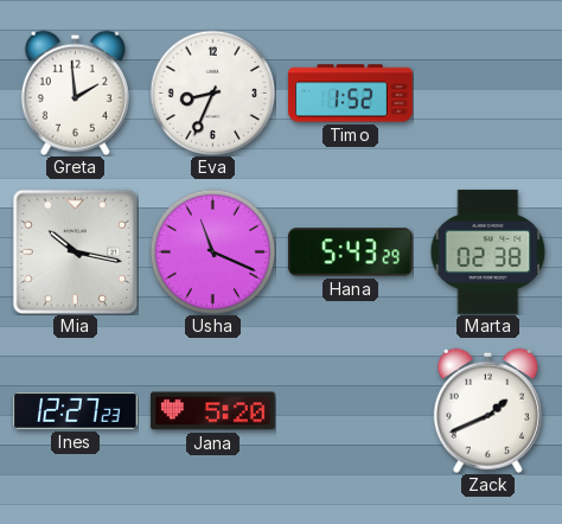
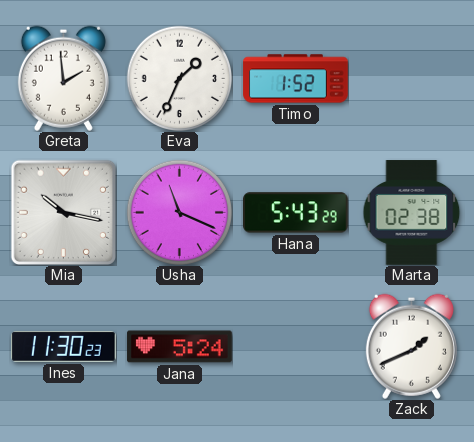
Eva: 8:34 -> 1:34 (179, 78)
Ines: 12:27 -> 11:30 (64, 346)
Jana: 5:20 -> 5:24 (180, 347)
